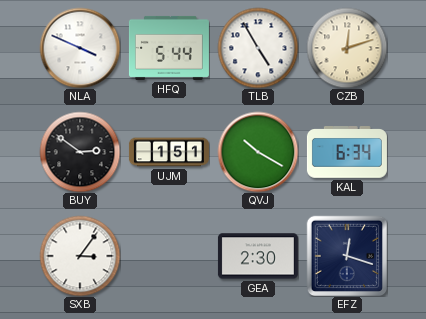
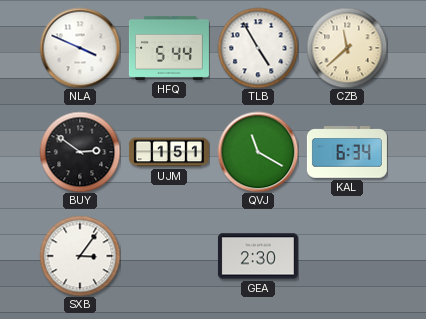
CZB: 12:12 -> 11:38 (347, 48)
QVJ: 10:20 -> 11:20 (258, 152)
EFZ: 12:18 -> none (346, 255)
